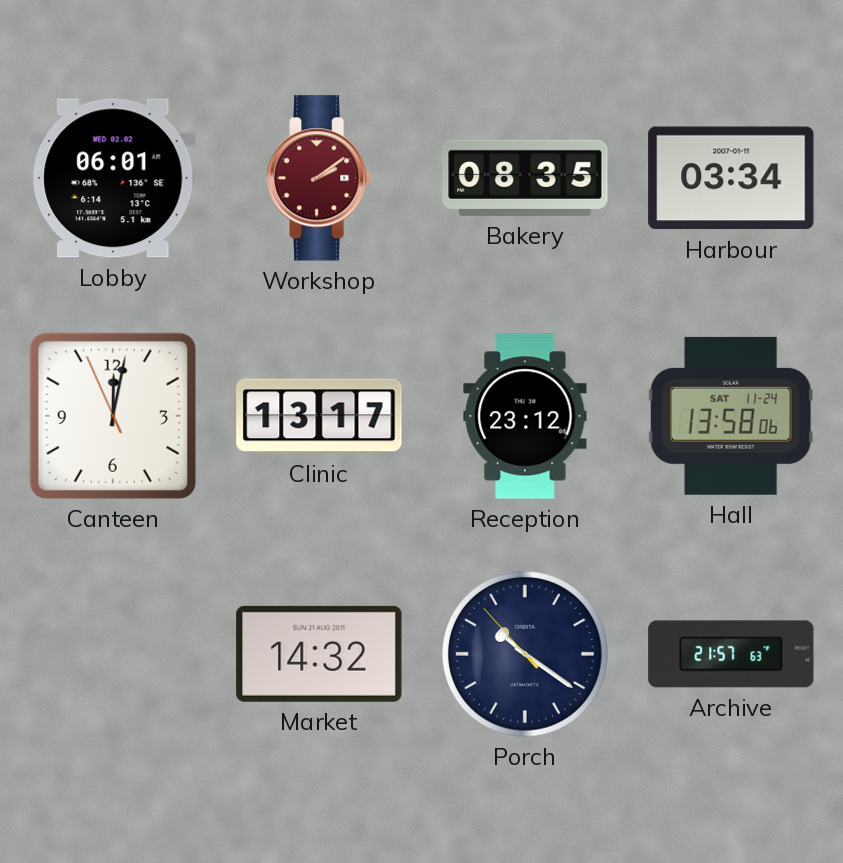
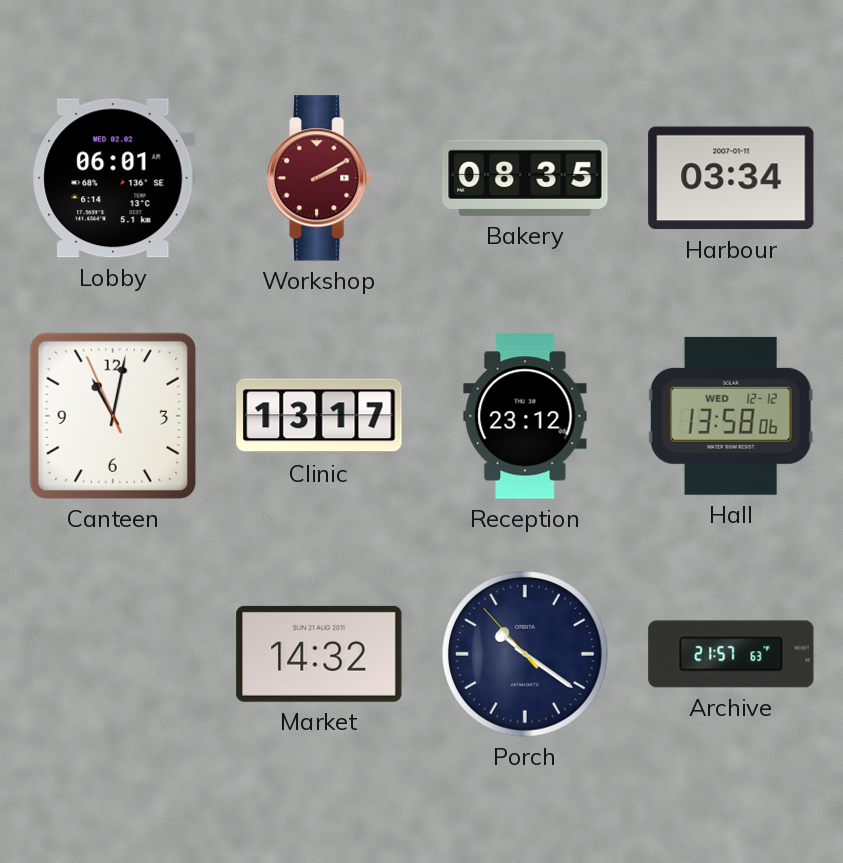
Workshop: 2:09 -> 2:10 (319, 178)
Canteen: 12:01 -> 11:01 (113, 416)
Hall date: SAT 11-24 -> WED 12-12 (731, 416)
